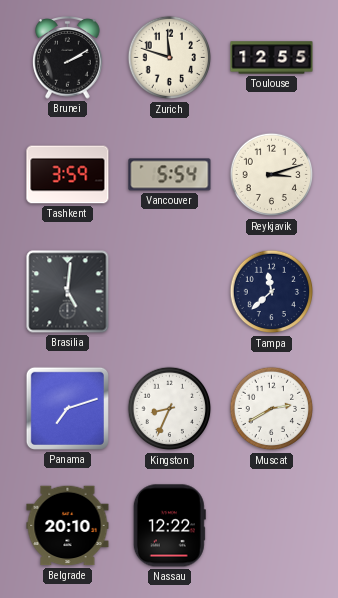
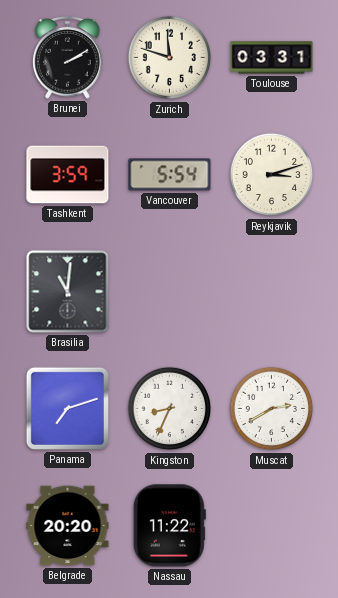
Toulouse: 12:55 -> 03:31 (272, 58)
Brasilia: 5:01 -> 11:01 (68, 292)
Tampa: 11:38 -> none (272, 292)
Belgrade: 20:10 -> 20:20 (68, 526)
Nassau: 12:22 -> 11:22 (169, 526)
